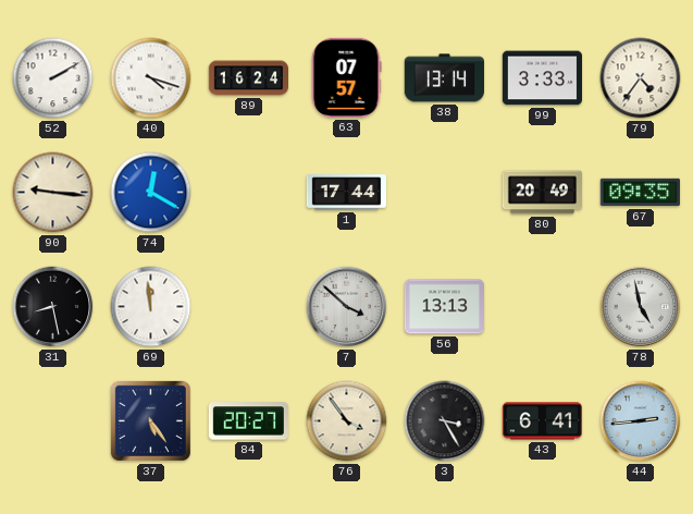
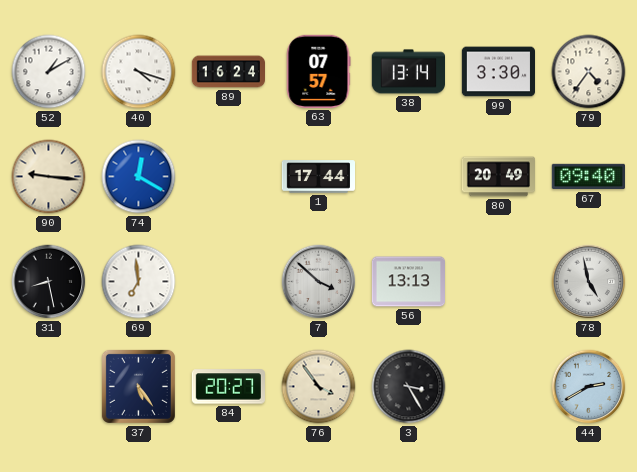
52: 2:10 -> 1:10 (49, 72)
99: 3:33 -> 3:30 (498, 72)
67: 09:35 -> 09:40 (588, 177)
69: 11:59 -> 6:59 (139, 282)
43: 6:41 -> none (542, 421)
44: 2:44 -> 2:40 (589, 387)
